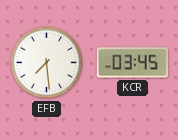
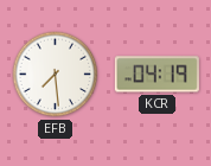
KCR: 03:45 -> 04:19 (156, 75)
